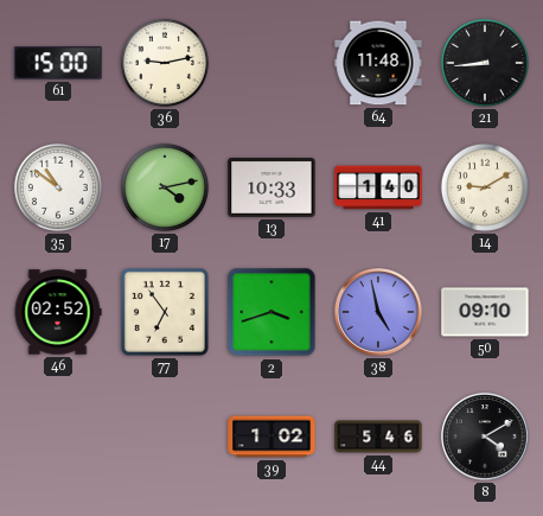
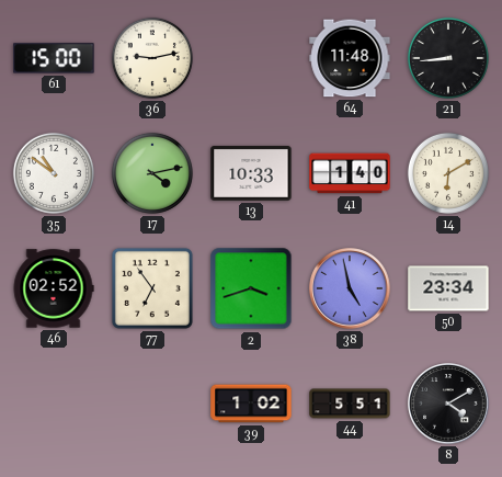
14: 9:10 -> 6:10 (448, 173)
50: 09:10 -> 23:34 (448, 288)
44: 5:46 -> 5:51 (350, 404)
